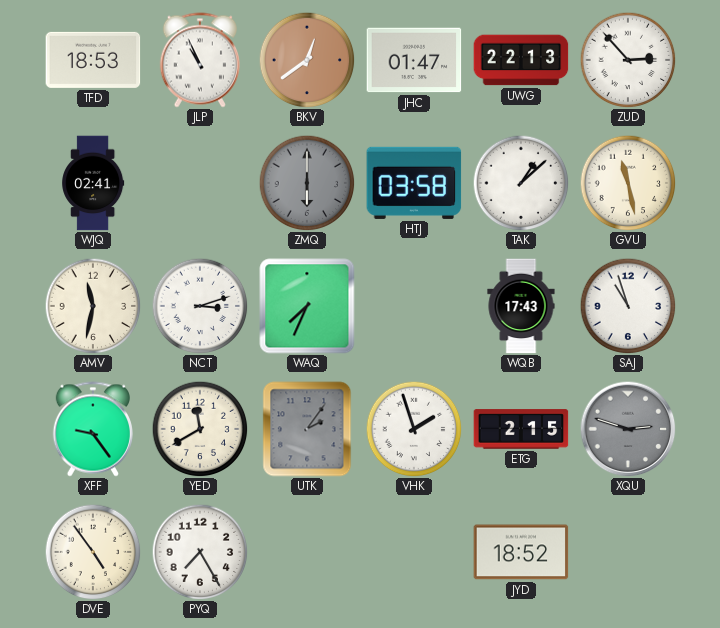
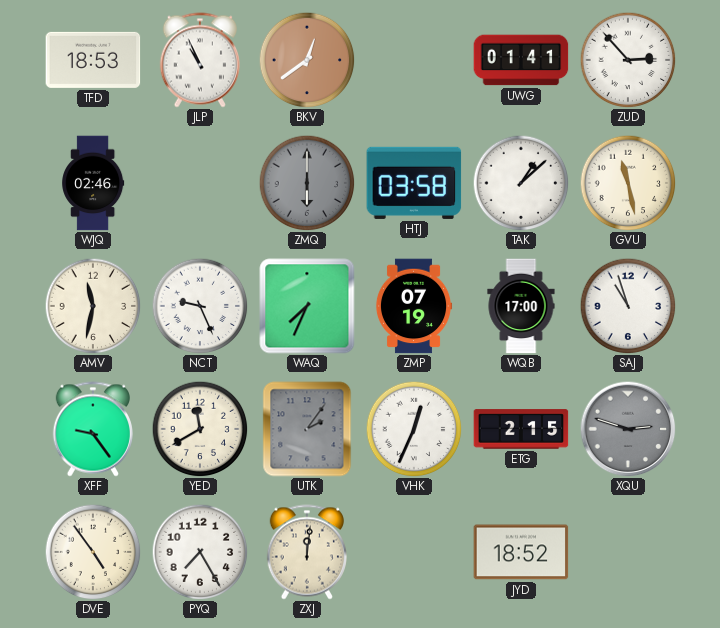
JHC: 01:47 -> none (414, 60)
UWG: 22:13 -> 01:41 (521, 60)
WJQ: 02:41 -> 02:46 (93, 183)
NCT: 3:12 -> 9:26 (200, 306)
ZMP: none -> 07:19 (414, 306)
WQB: 17:43 -> 17:00 (521, 306)
VHK: 1:57 -> 12:34 (414, 429)
ZXJ: none -> 12:01 (307, 552)
